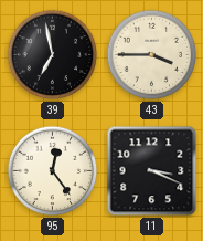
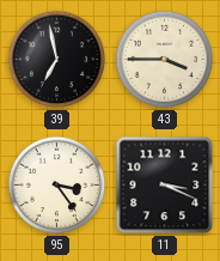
95: 12:24 -> 3:24 (57, 186)
